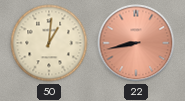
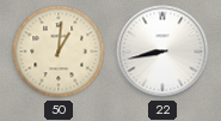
22 dial: salmon -> white (162, 52)
